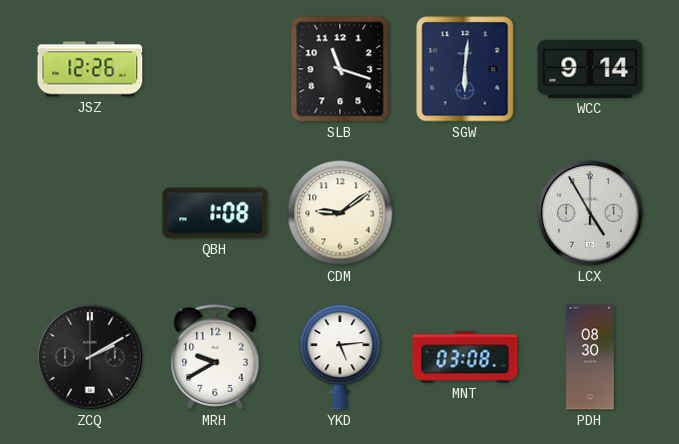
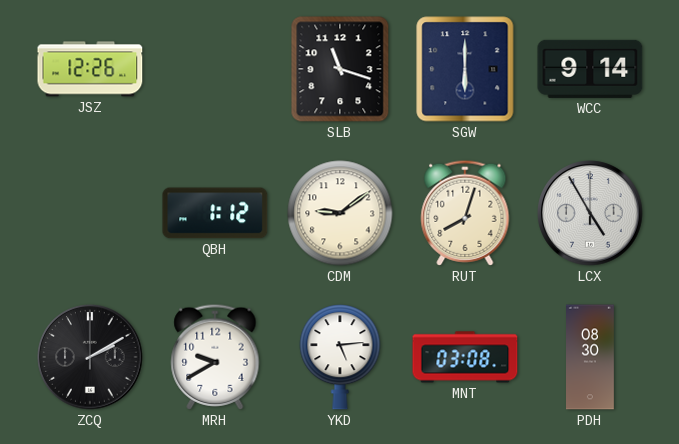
SGW: 6:01 -> 6:00 (465, 69)
QBH: 1:08 -> 1:12 (215, 213)
RUT: none -> 8:03 (465, 213)
